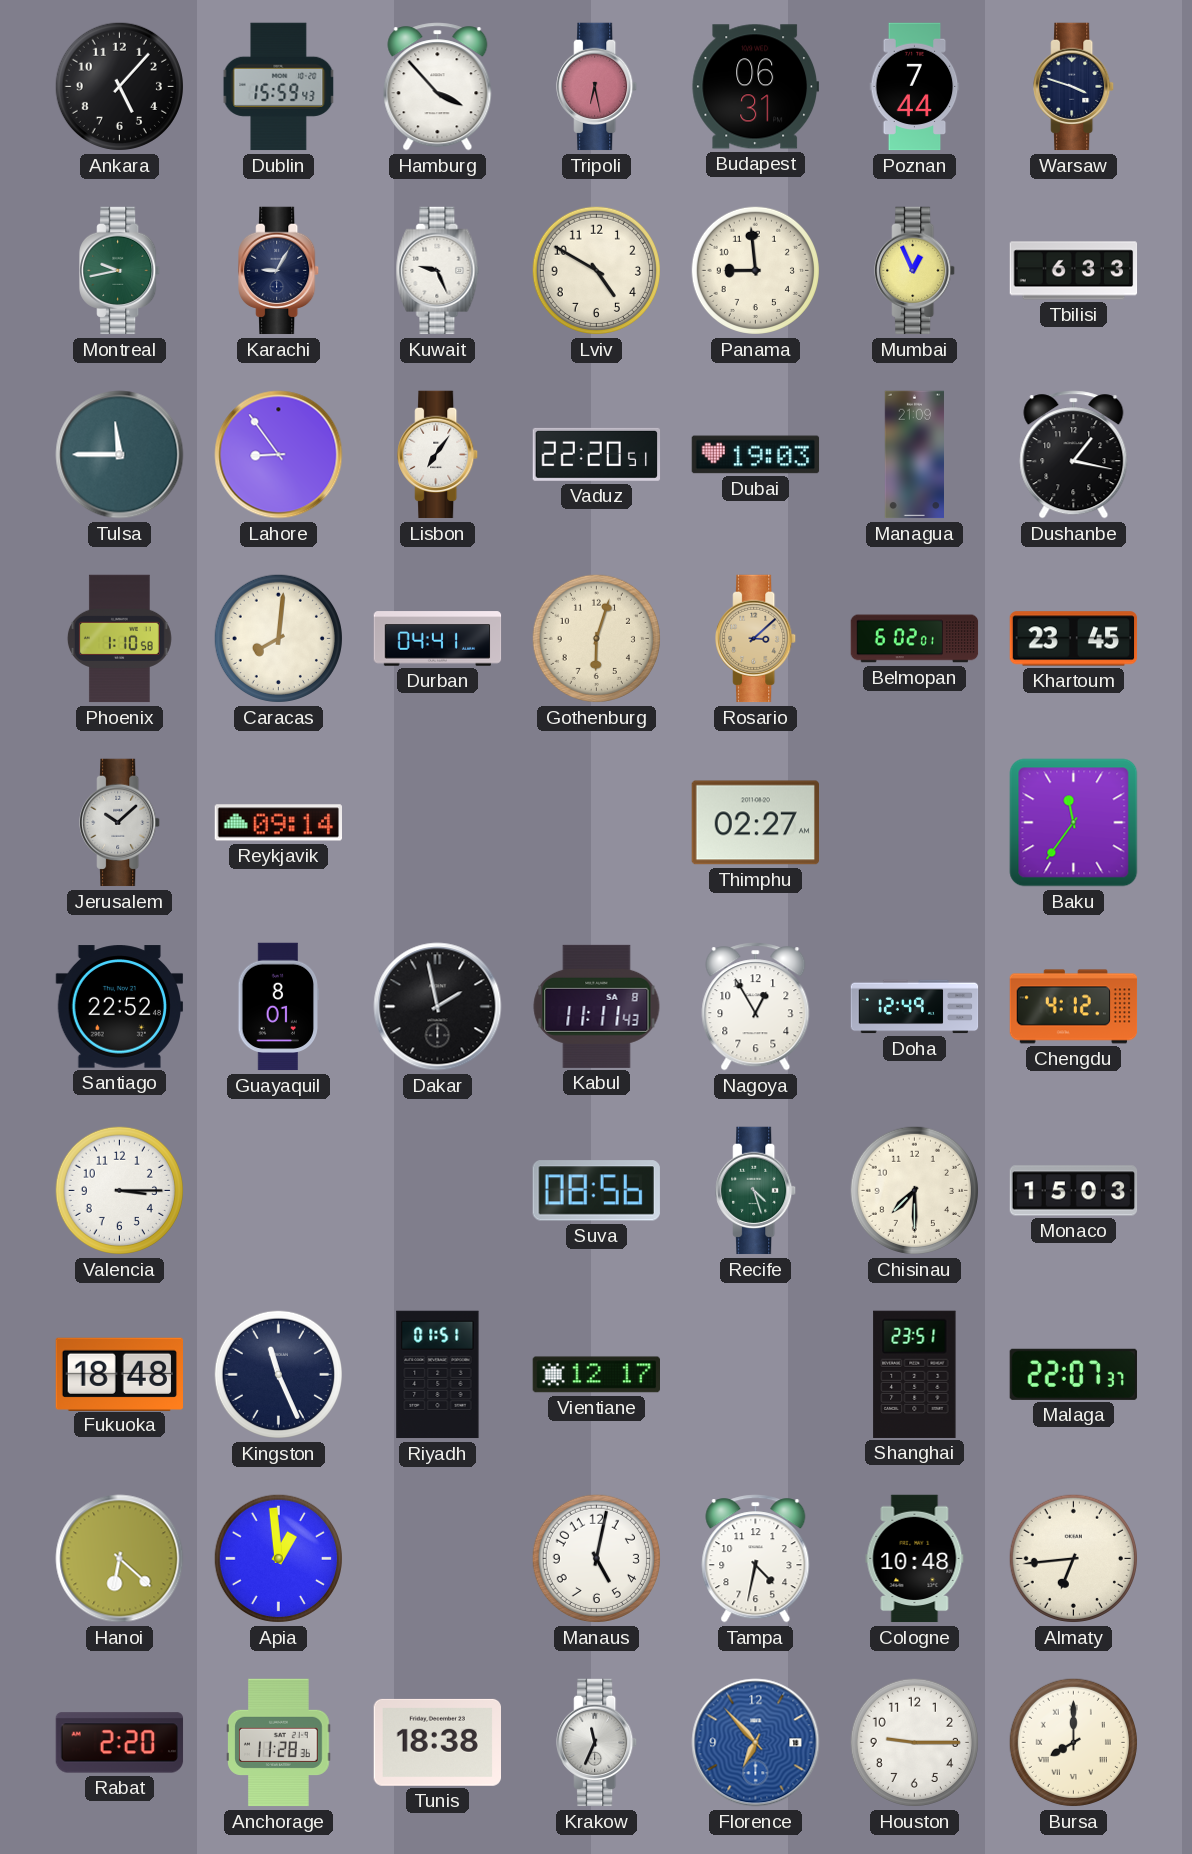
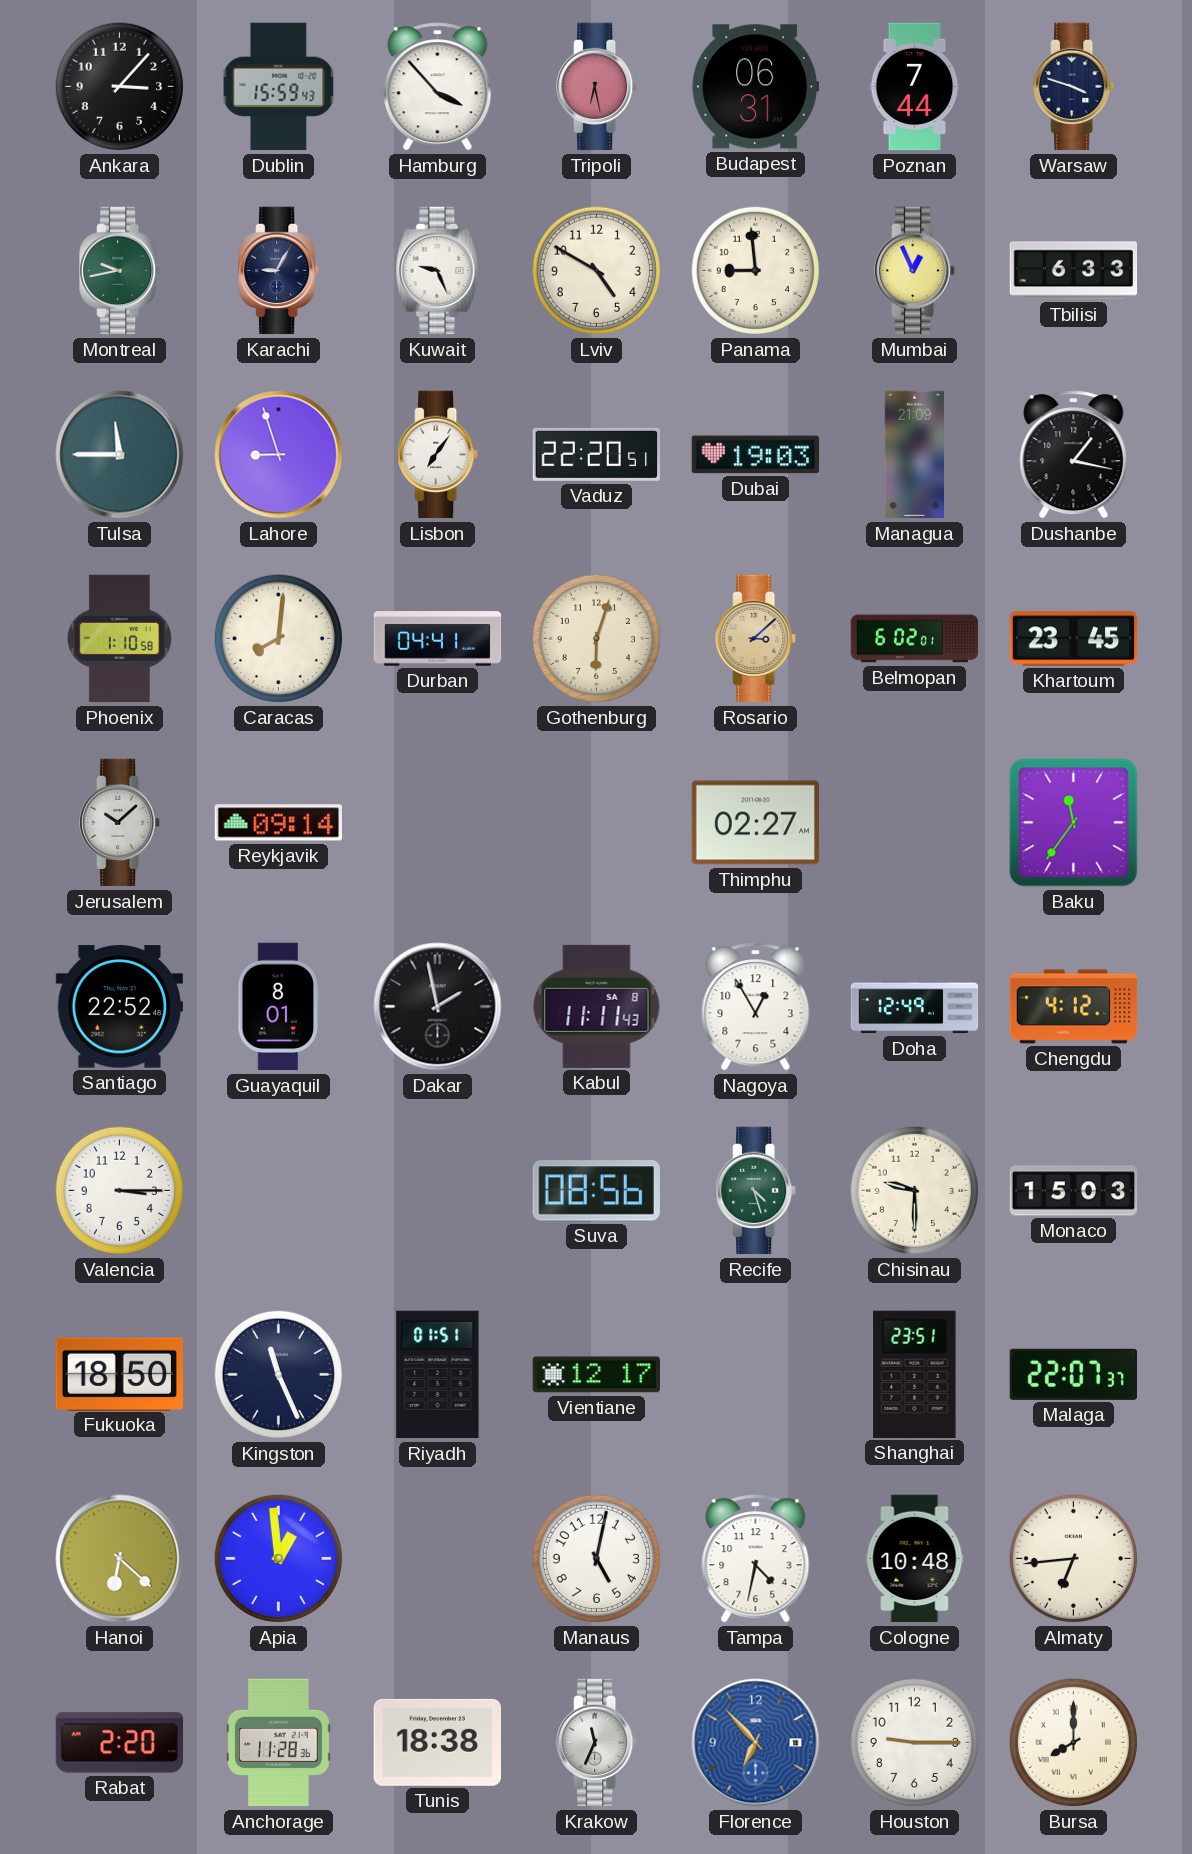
Ankara: 5:07 -> 3:07 (119, 86)
Lahore: 8:54 -> 8:57 (279, 455)
Chisinau: 7:30 -> 9:30 (914, 1190)
Fukuoka: 18:48 -> 18:50 (119, 1374)
